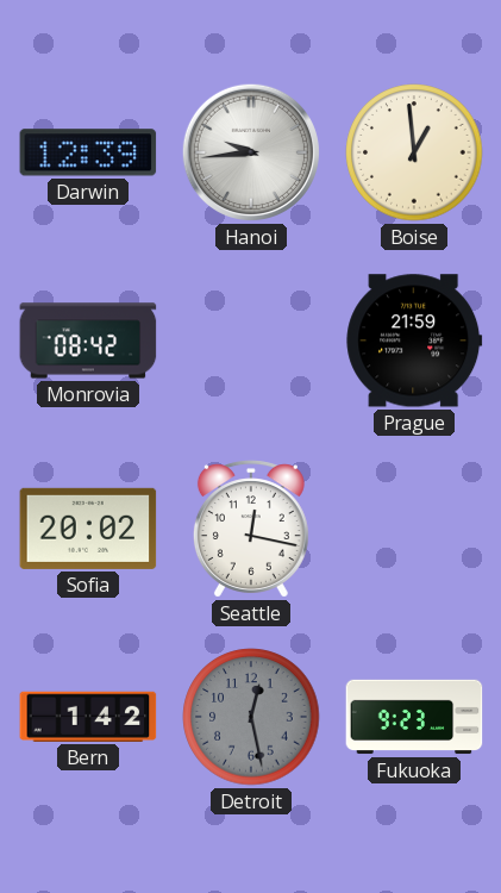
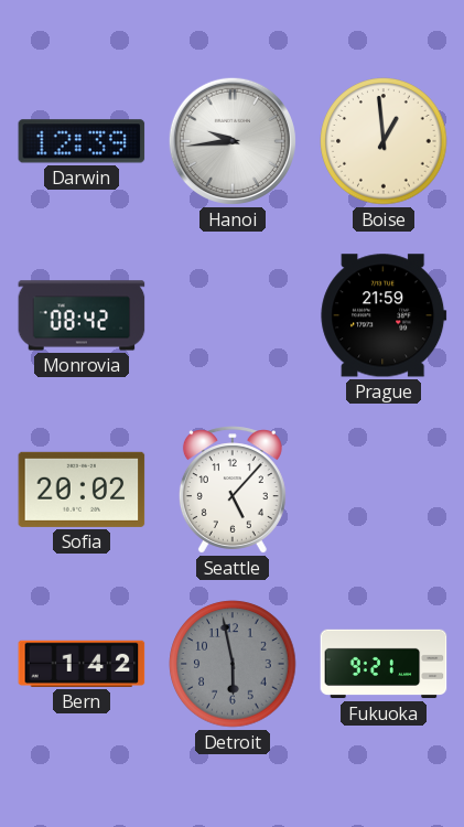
Seattle: 12:17 -> 5:07 (233, 490)
Detroit: 12:28 -> 5:58 (233, 664)
Fukuoka: 9:23 -> 9:21 (384, 664)
